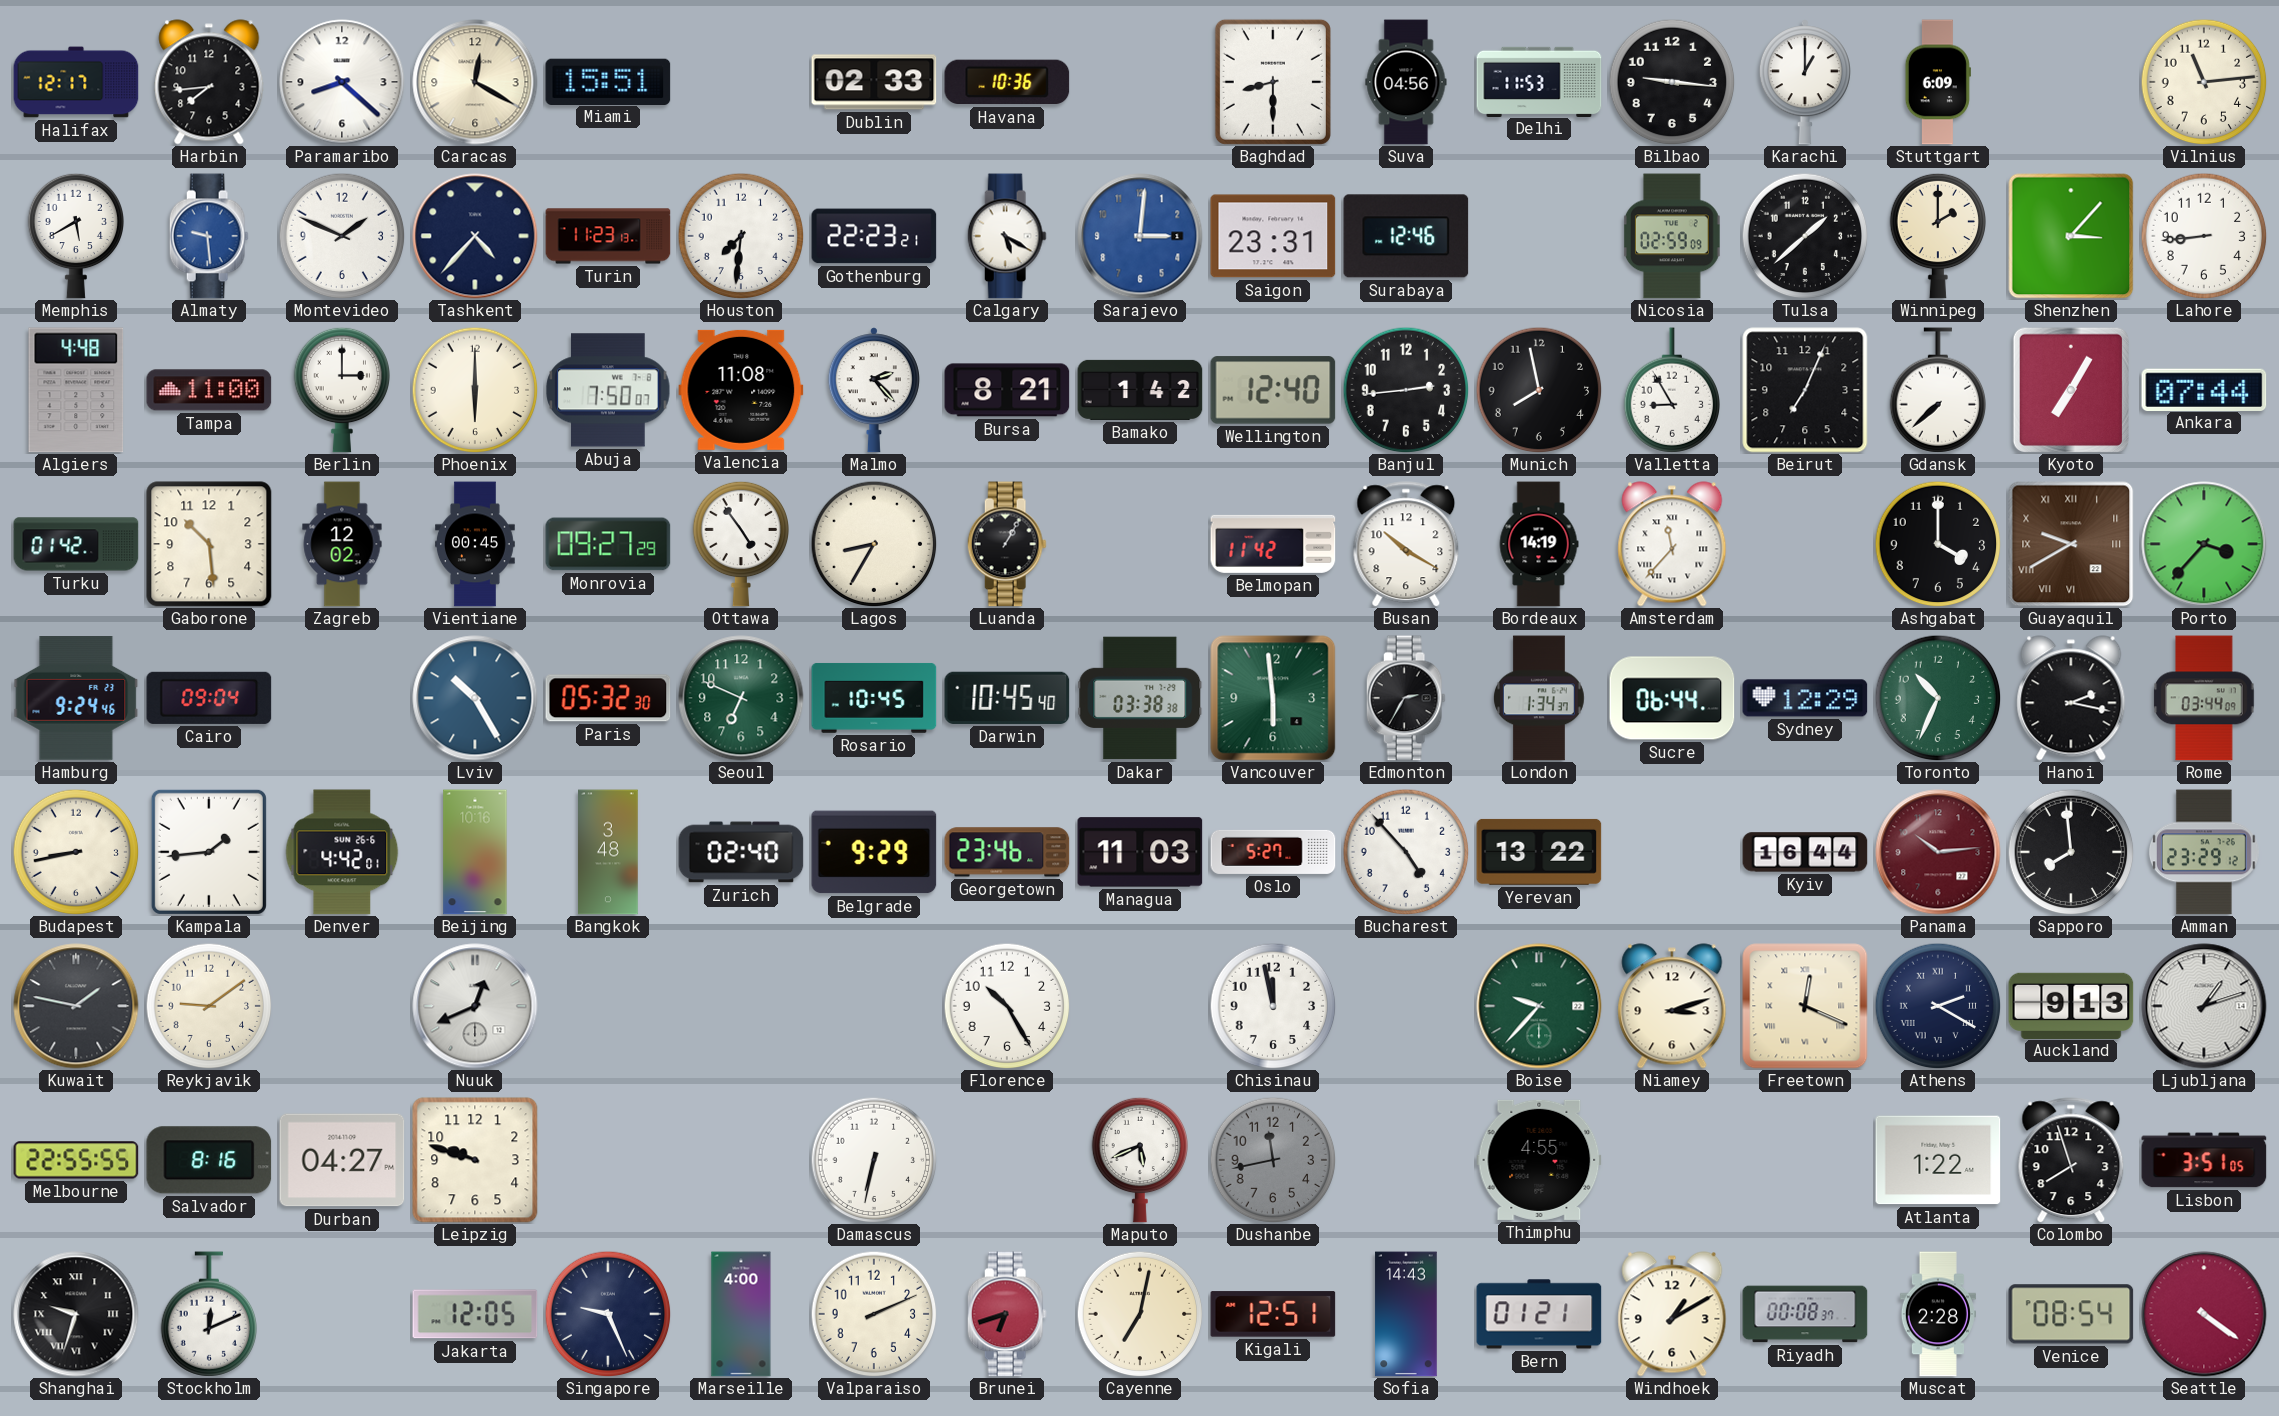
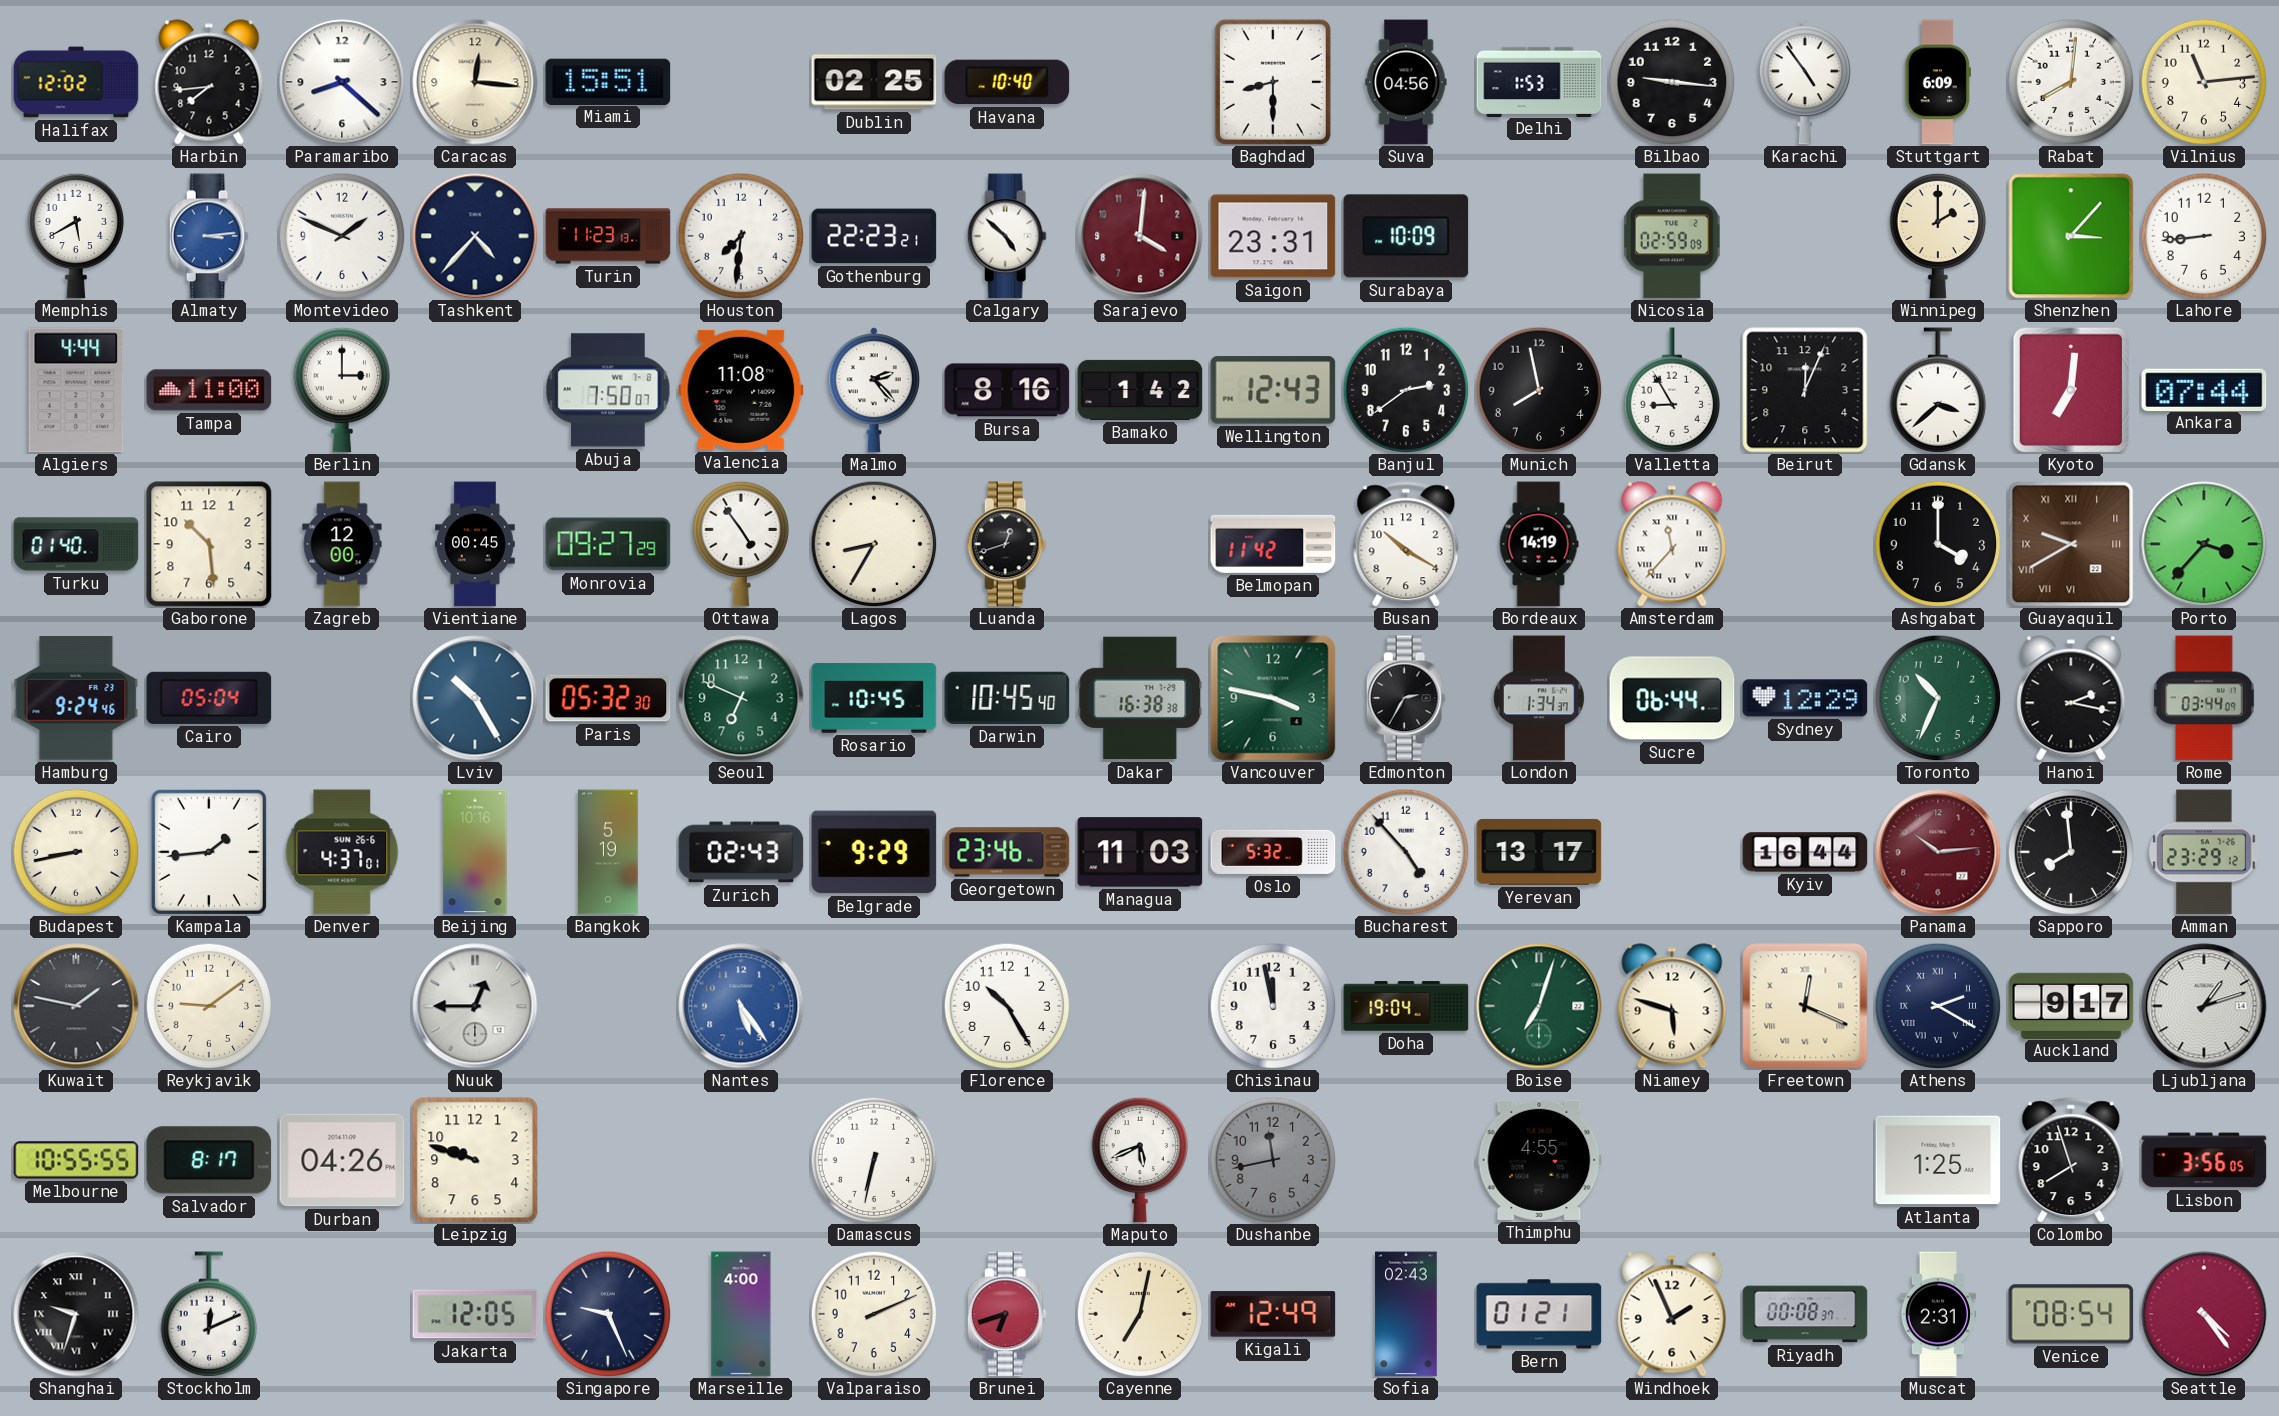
Halifax: 12:17 -> 12:02 (76, 82)
Caracas: 12:20 -> 12:16 (475, 82)
Dublin: 02:33 -> 02:25 (874, 82)
Havana: 10:36 -> 10:40 (1007, 82)
Delhi: 11:53 -> 1:53 (1539, 81)
Karachi: 1:00 -> 4:54 (1805, 82)
Rabat: none -> 8:01 (2071, 82)
Almaty: 9:29 -> 3:14 (209, 236)
Calgary: 5:20 -> 4:52 (1007, 236)
Sarajevo: 3:01 -> 4:01 (1140, 236)
Sarajevo dial: blue -> burgundy (1140, 236)
Surabaya: 12:46 -> 10:09 (1406, 236)
Tulsa: 1:38 -> none (1805, 236)
Algiers: 4:48 -> 4:44 (76, 390)
Phoenix: 6:00 -> none (475, 390)
Bursa: 8:21 -> 8:16 (1007, 390)
Wellington: 12:40 -> 12:43 (1273, 390)
Banjul: 2:44 -> 2:39 (1406, 390)
Beirut: 7:04 -> 12:04 (1805, 390)
Gdansk: 7:38 -> 3:38 (1937, 390)
Kyoto: 7:05 -> 7:01 (2070, 389)
Turku: 01:42 -> 01:40 (76, 544)
Zagreb: 12:02 -> 12:00 (342, 544)
Luanda: 1:05 -> 12:42 (1007, 544)
Cairo: 09:04 -> 05:04 (209, 698)
Dakar: 03:38 -> 16:38 (1140, 698)
Vancouver: 5:59 -> 3:47 (1273, 698)
Denver: 4:42 -> 4:37 (342, 852)
Bangkok: 3:48 -> 5:19 (608, 852)
Zurich: 02:40 -> 02:43 (741, 852)
Oslo: 5:27 -> 5:32 (1273, 852)
Yerevan: 13:22 -> 13:17 (1539, 852)
Nuuk: 12:41 -> 12:45 (475, 1006)
Nantes: none -> 5:24 (741, 1006)
Doha: none -> 19:04 (1406, 1006)
Boise: 9:37 -> 7:03 (1539, 1006)
Niamey: 3:12 -> 5:48 (1672, 1006)
Auckland: 9:13 -> 9:17 (2071, 1005)
Melbourne: 22:55 -> 10:55 (76, 1160)
Salvador: 8:16 -> 8:17 (209, 1160)
Durban: 04:27 -> 04:26 (342, 1160)
Atlanta: 1:22 -> 1:25 (1938, 1160)
Lisbon: 3:51 -> 3:56 (2204, 1160)
Kigali: 12:51 -> 12:49 (1273, 1314)
Sofia: 14:43 -> 02:43 (1406, 1314)
Windhoek: 1:10 -> 1:56 (1672, 1314)
Muscat: 2:28 -> 2:31 (1938, 1314)
Seattle: 4:21 -> 4:24 (2204, 1314)
